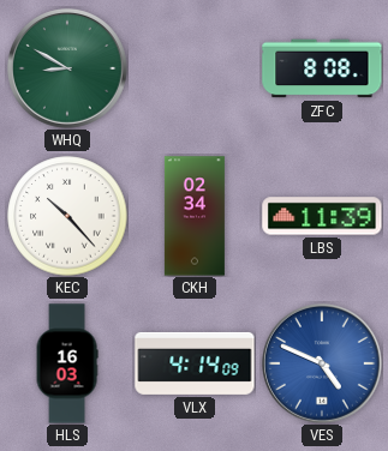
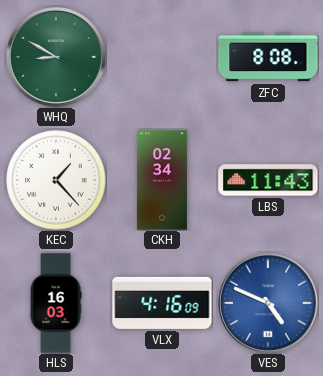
KEC: 10:23 -> 1:23 (56, 180)
LBS: 11:39 -> 11:43 (268, 180)
VLX: 4:14 -> 4:16 (162, 303)
